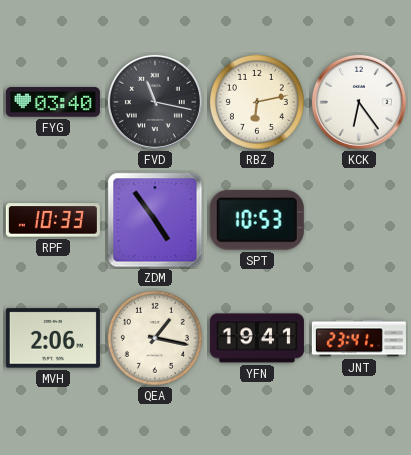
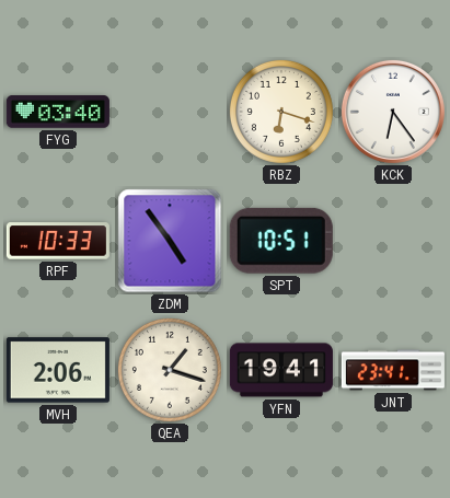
FVD: 11:17 -> none (155, 102)
RBZ: 6:13 -> 6:18 (281, 112)
SPT: 10:53 -> 10:51 (281, 241)
QEA: 1:17 -> 1:18 (170, 370)
